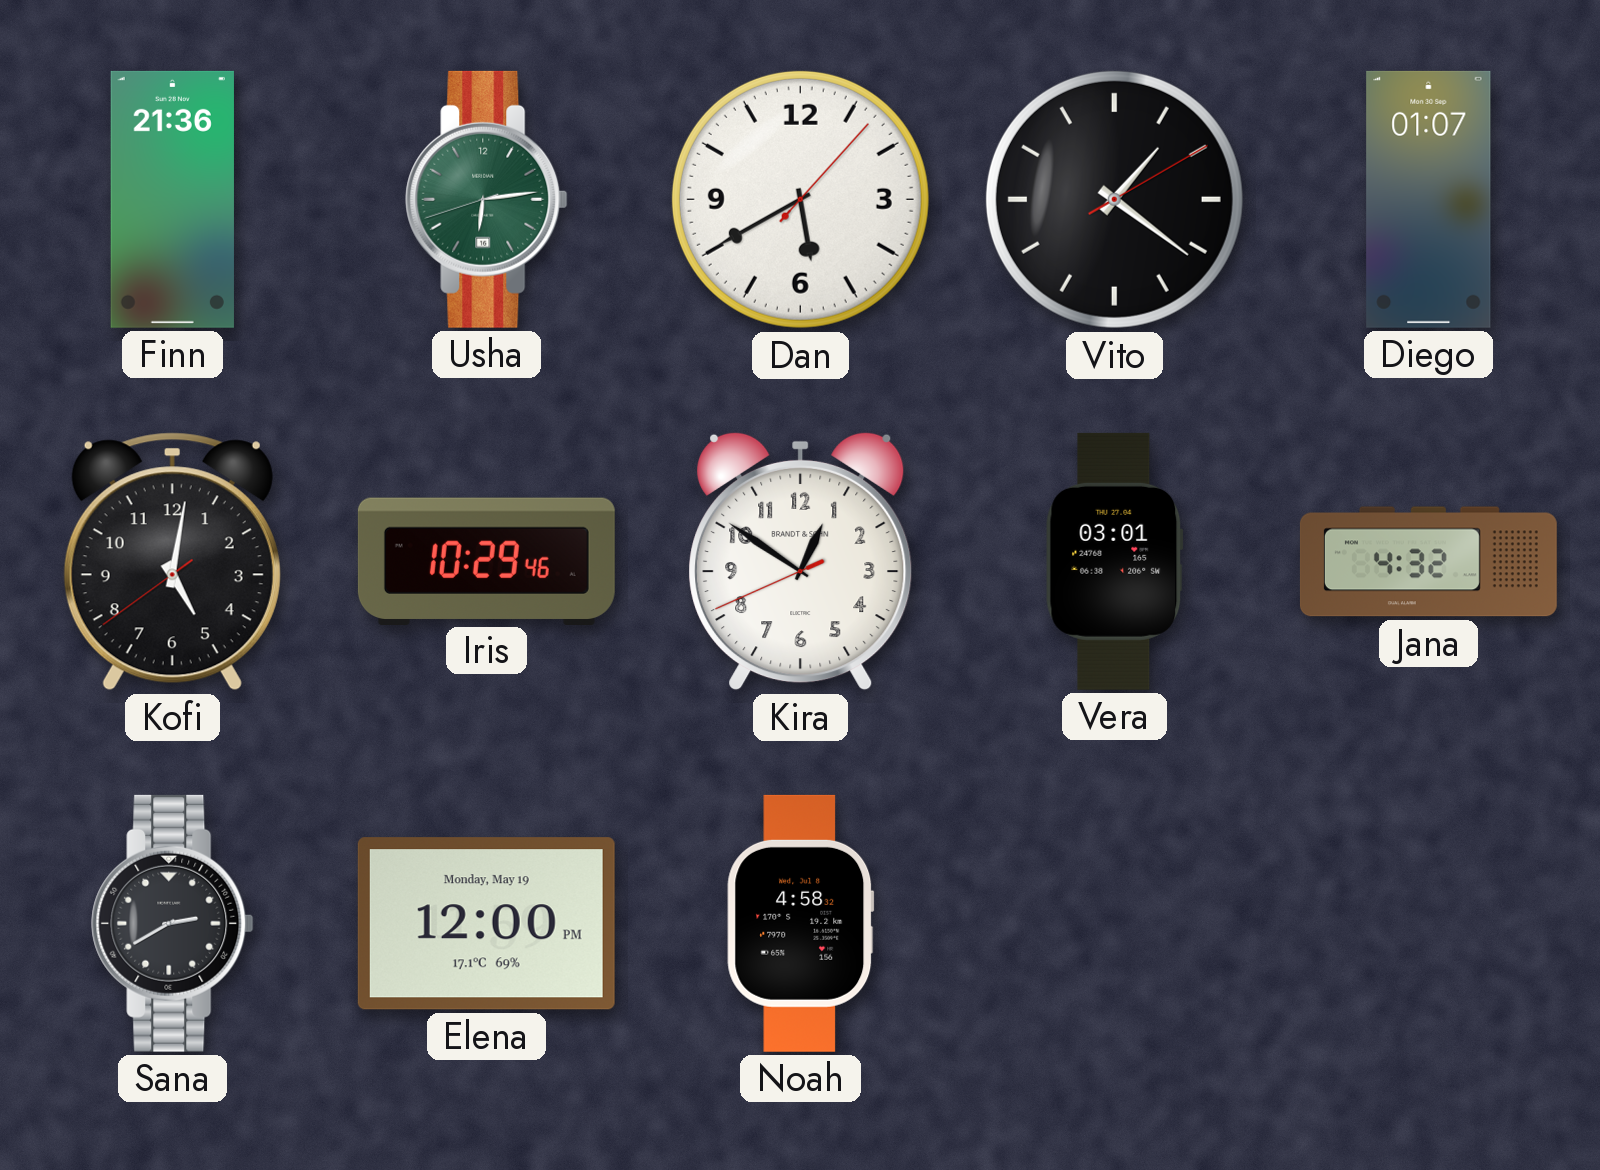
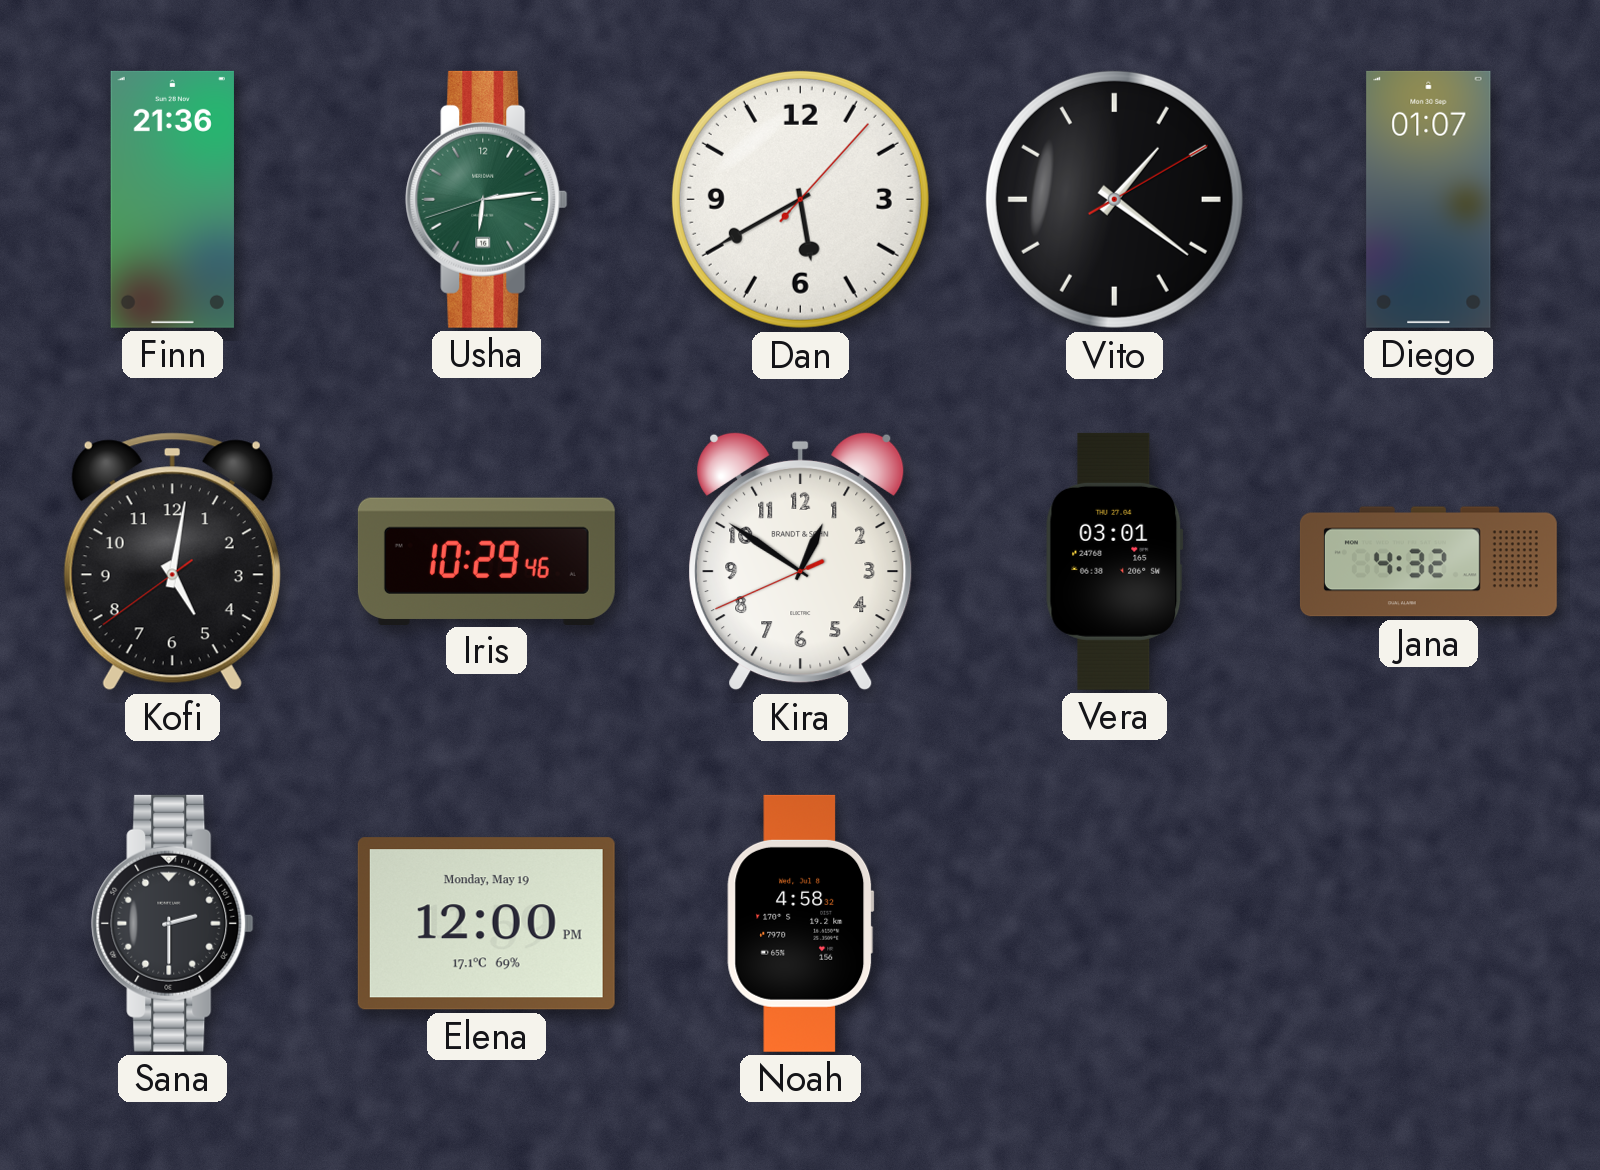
Sana: 2:40 -> 2:30 (173, 923)
